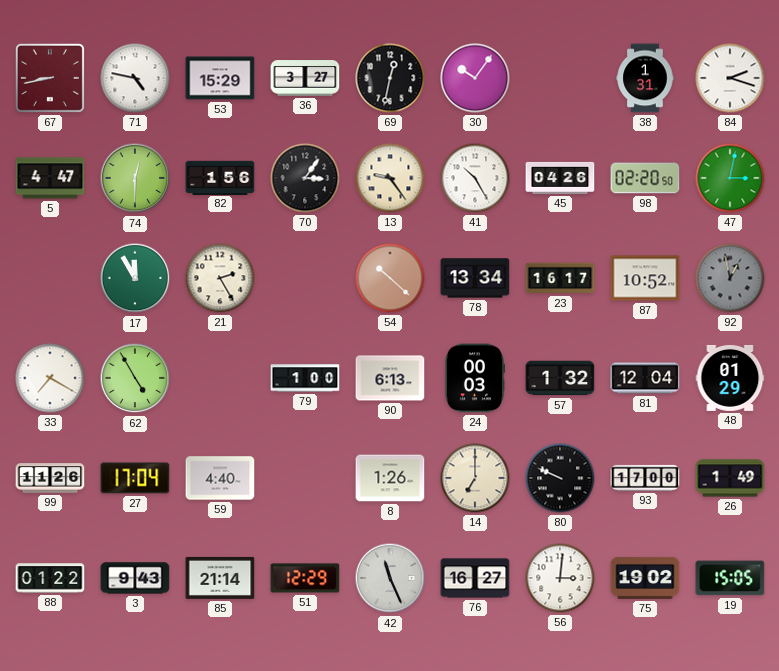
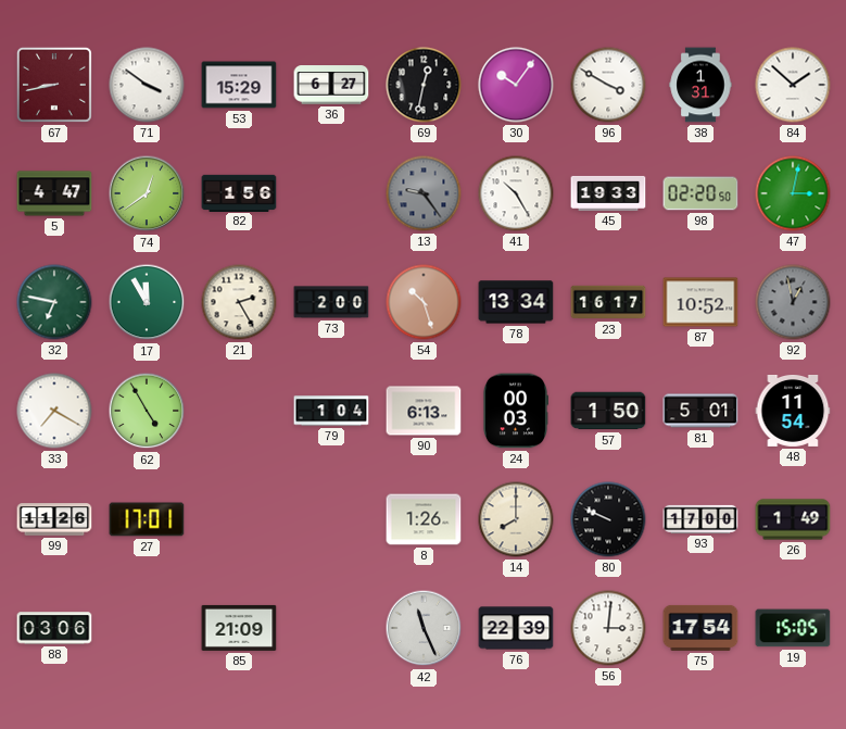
71: 4:47 -> 3:51 (147, 85)
36: 3:27 -> 6:27 (331, 85)
96: none -> 3:50 (608, 85)
84: 2:18 -> 1:52 (793, 85)
74: 12:30 -> 12:39 (147, 193)
70: 3:06 -> none (305, 178)
13 dial: cream -> grey (424, 193)
45: 04:26 -> 19:33 (608, 193)
32: none -> 6:47 (54, 302)
73: none -> 2:00 (331, 302)
54: 10:22 -> 10:27 (424, 302)
79: 1:00 -> 1:04 (331, 411)
57: 1:32 -> 1:50 (608, 411)
81: 12:04 -> 5:01 (700, 411)
48: 01:29 -> 11:54 (793, 411)
27: 17:04 -> 17:01 (147, 519)
59: 4:40 -> none (220, 478)
14: 7:00 -> 8:00 (516, 519)
88: 01:22 -> 03:06 (54, 628)
3: 9:43 -> none (135, 578)
85: 21:14 -> 21:09 (239, 628)
51: 12:29 -> none (305, 578)
76: 16:27 -> 22:39 (516, 628)
75: 19:02 -> 17:54 (700, 628)
